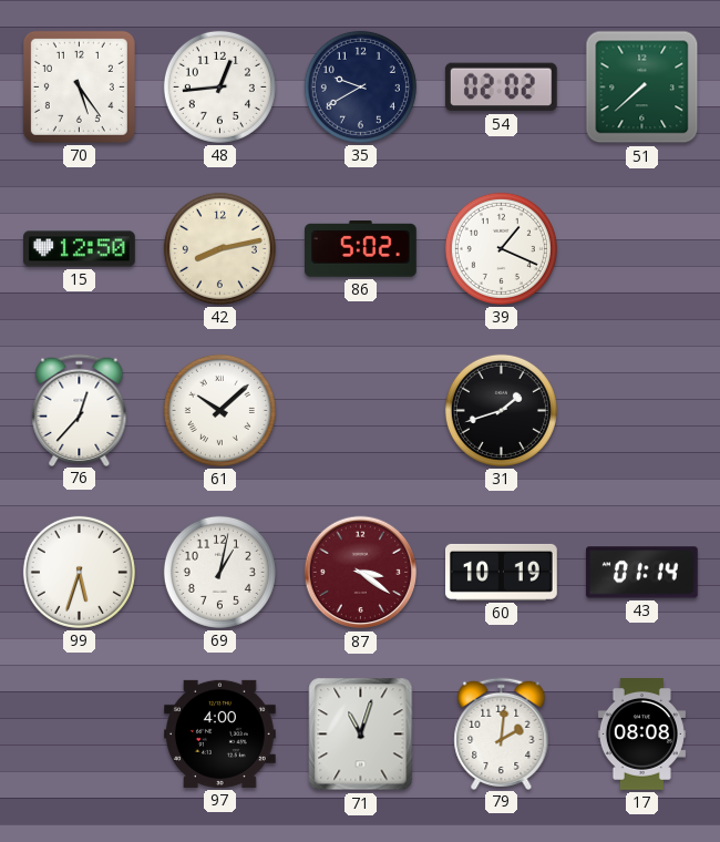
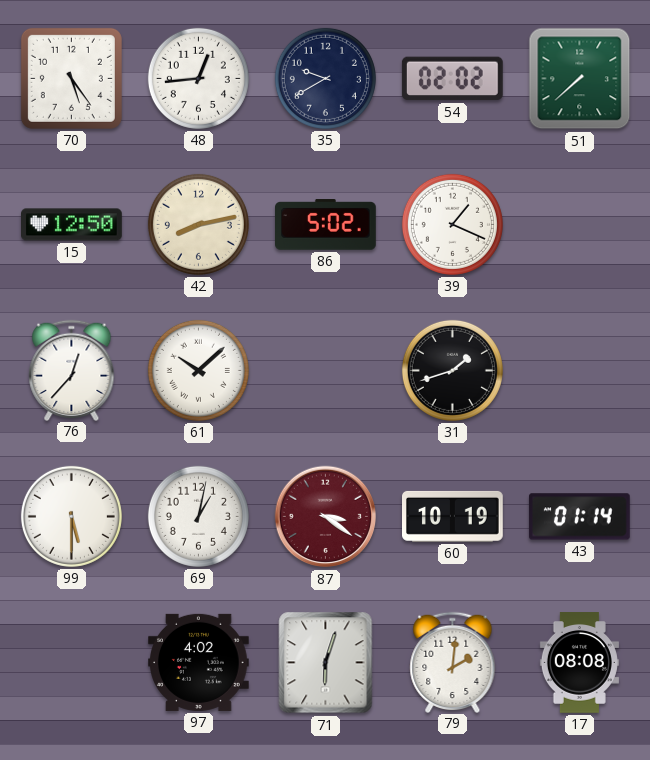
99: 5:33 -> 5:30 (71, 516)
97: 4:00 -> 4:02 (199, 662)
71: 11:03 -> 6:03 (326, 663)
